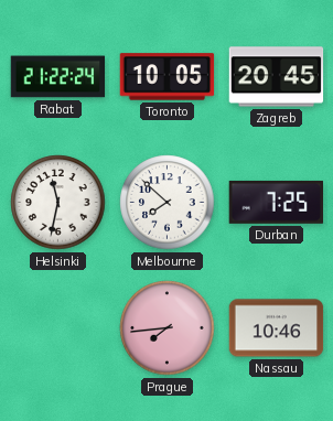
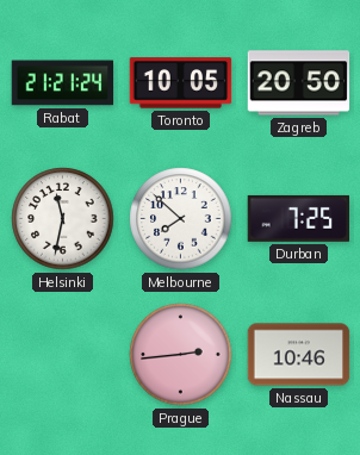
Rabat: 21:22 -> 21:21 (63, 83)
Zagreb: 20:45 -> 20:50 (299, 83)
Prague: 7:44 -> 2:44 (181, 355)
